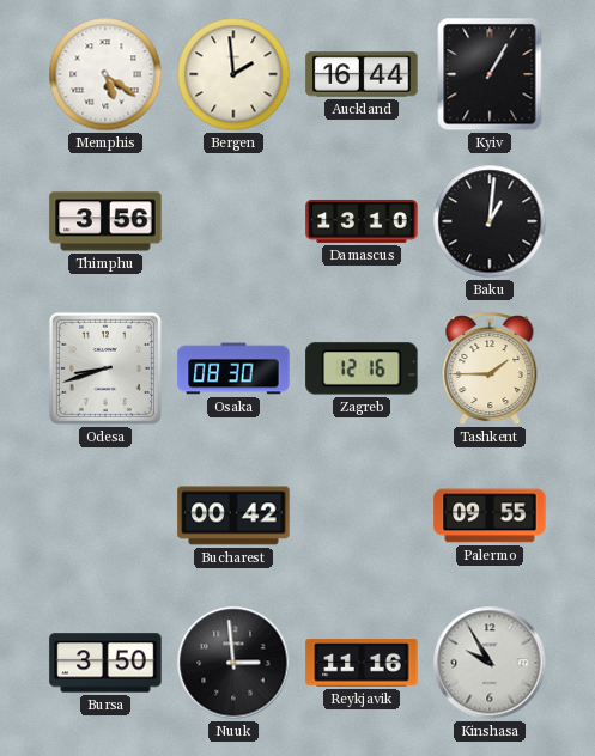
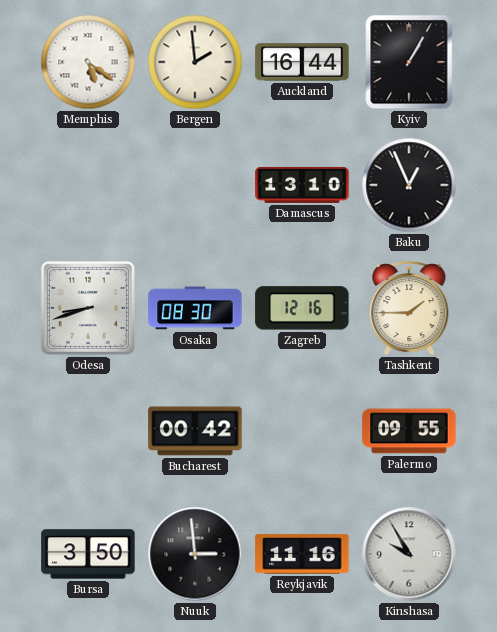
Thimphu: 3:56 -> none (105, 221)
Baku: 1:01 -> 12:56 (409, 185)
